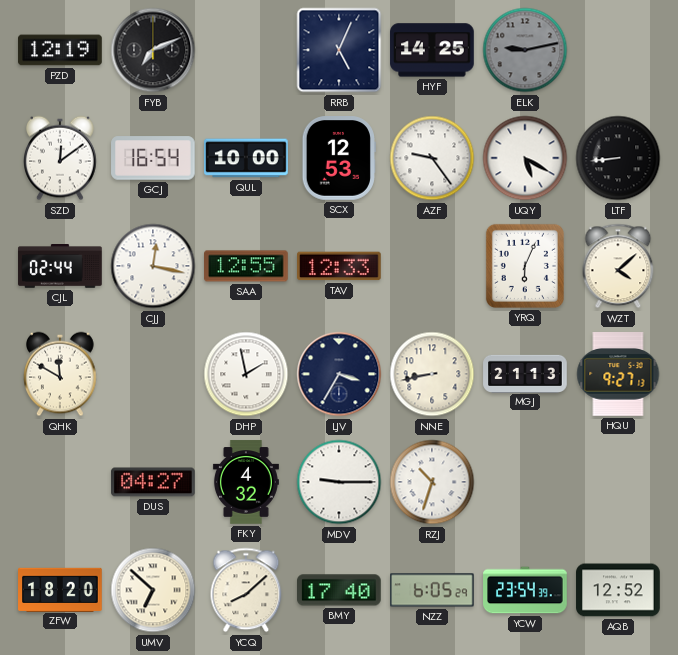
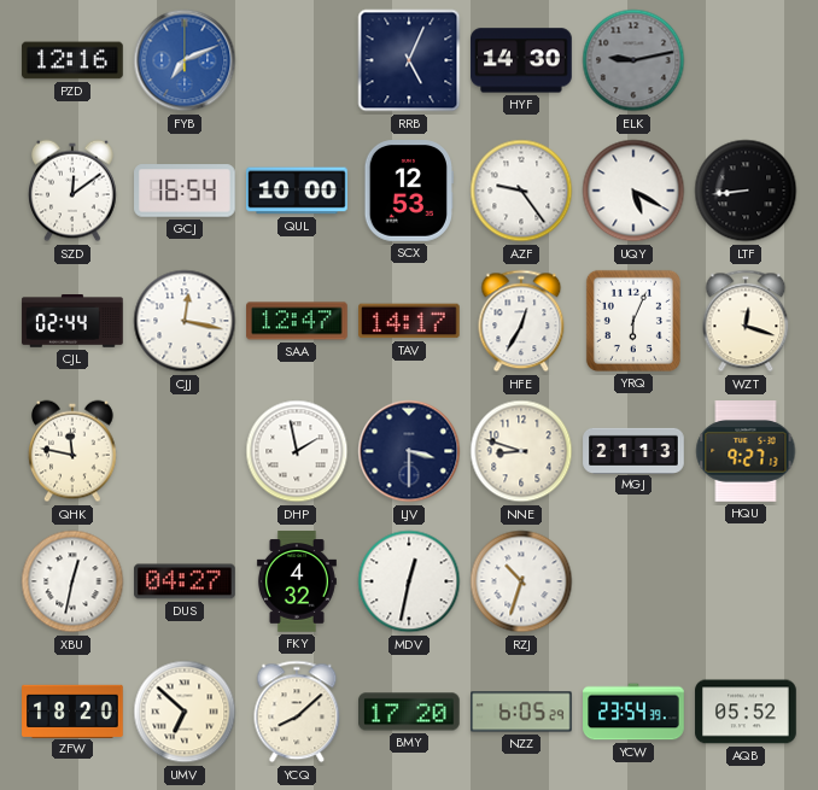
PZD: 12:19 -> 12:16 (72, 60)
FYB dial: black -> blue (185, 60)
HYF: 14:25 -> 14:30 (521, 60)
SAA: 12:55 -> 12:47 (297, 321)
TAV: 12:33 -> 14:17 (410, 321)
HFE: none -> 12:35 (521, 321)
WZT: 4:08 -> 12:18 (746, 321)
QHK: 11:50 -> 11:47 (74, 451)
LJV: 3:35 -> 3:30 (409, 451)
NNE: 8:43 -> 8:48 (521, 451)
XBU: none -> 12:32 (72, 581)
MDV: 9:15 -> 12:32 (409, 581)
BMY: 17:40 -> 17:20 (410, 712)
AQB: 12:52 -> 05:52 (746, 712)
